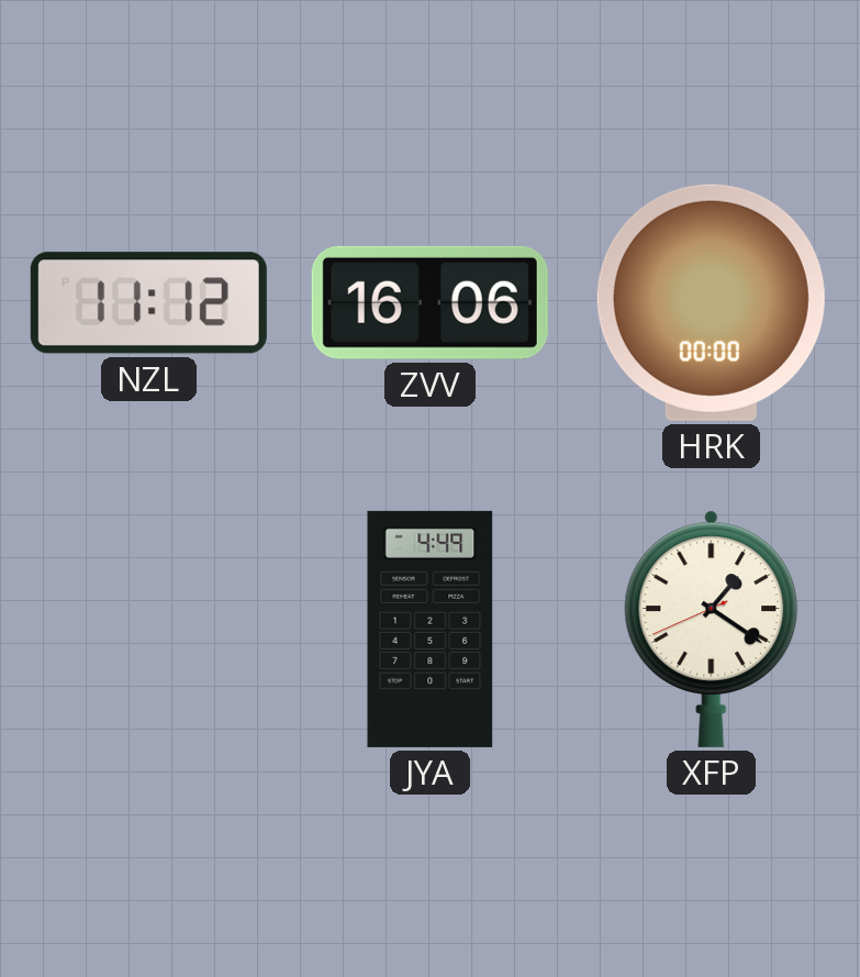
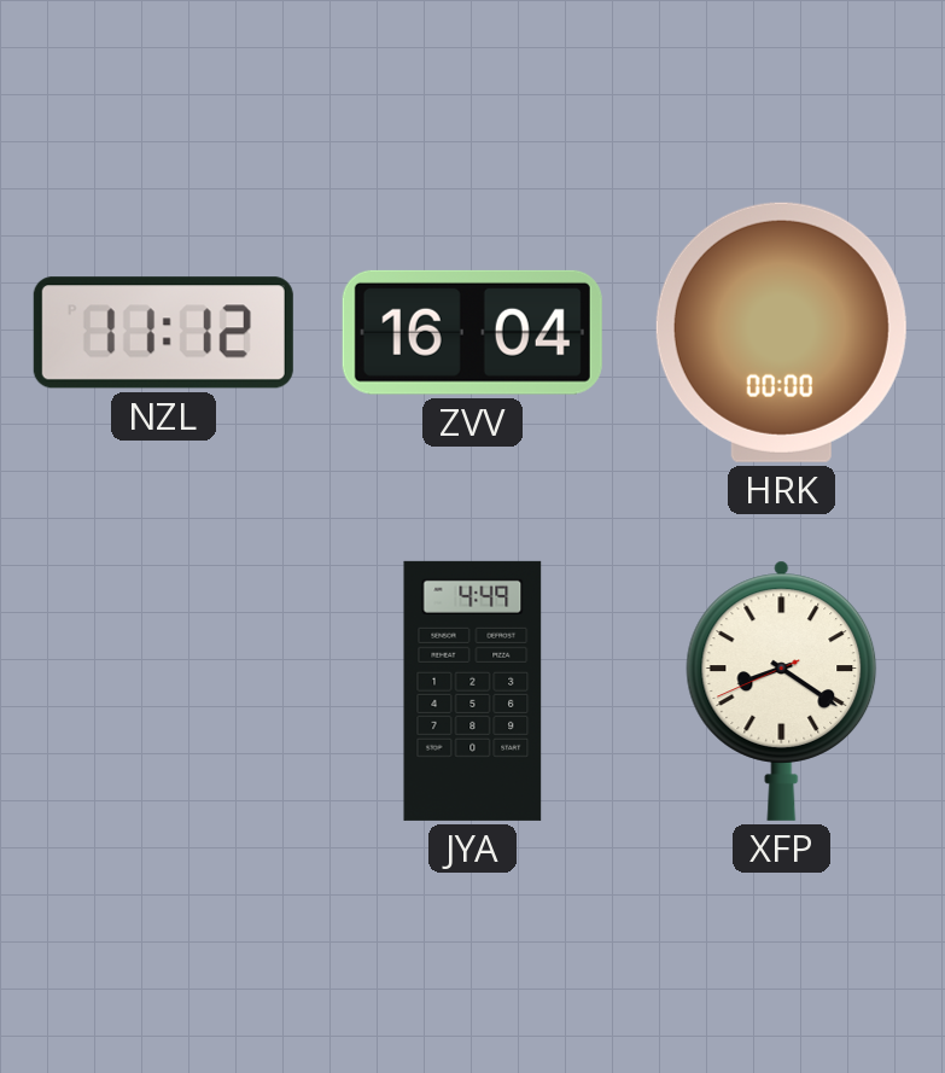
ZVV: 16:06 -> 16:04 (472, 332)
XFP: 1:20 -> 8:20 (782, 690)
